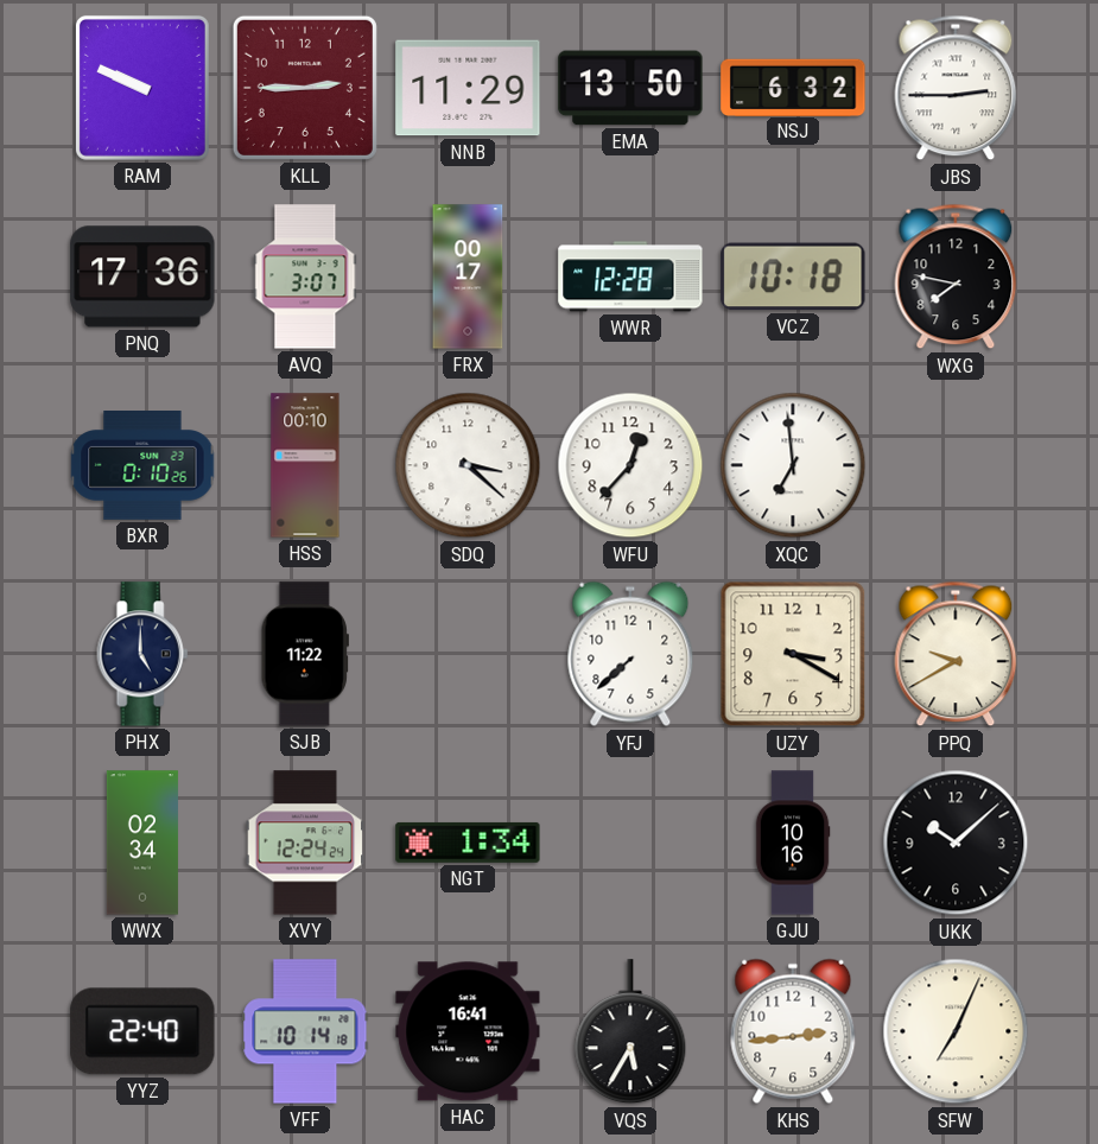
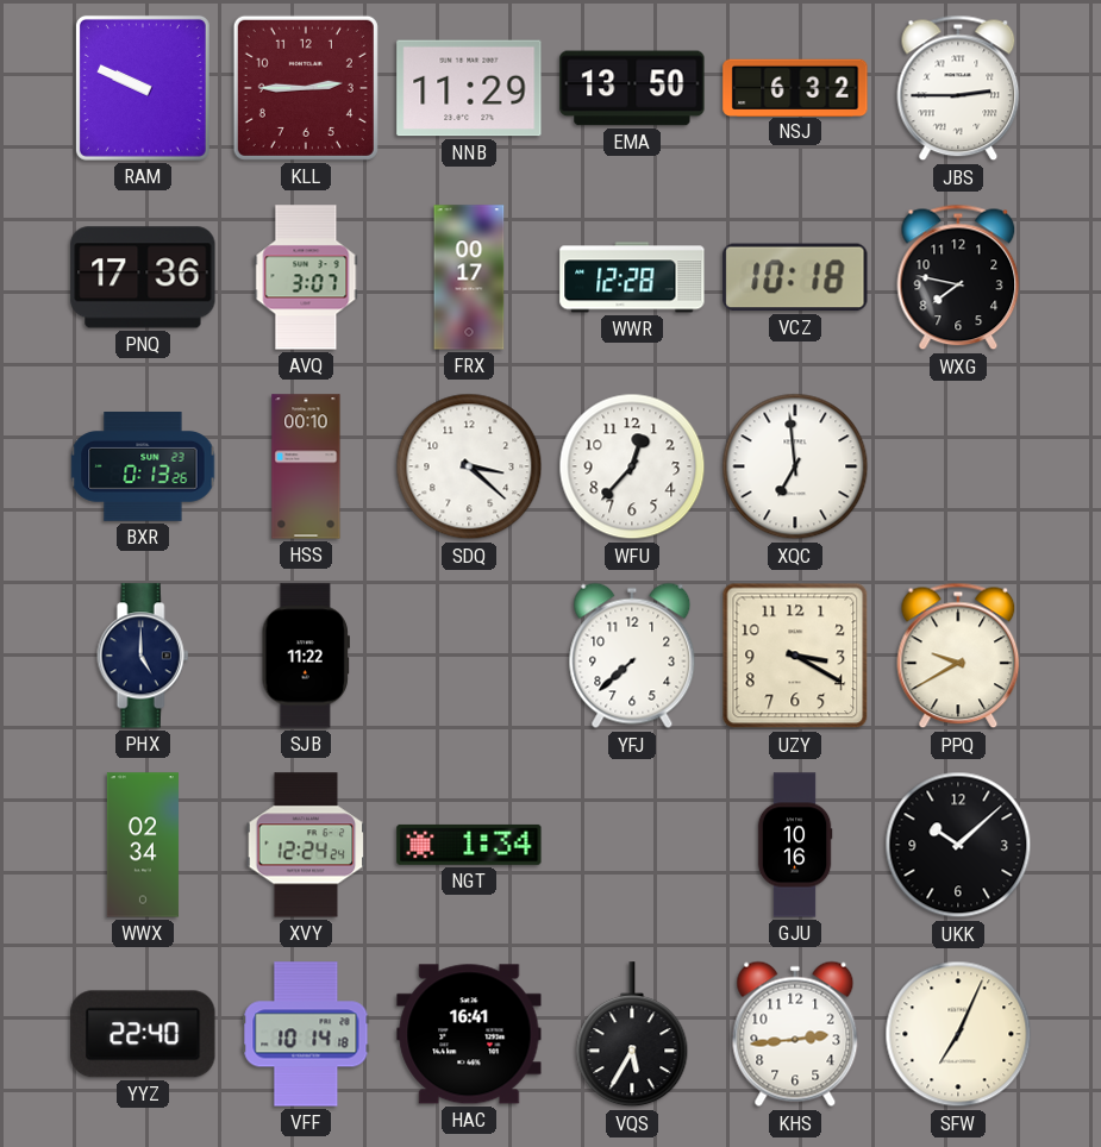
BXR: 0:10 -> 0:13 (143, 468)
